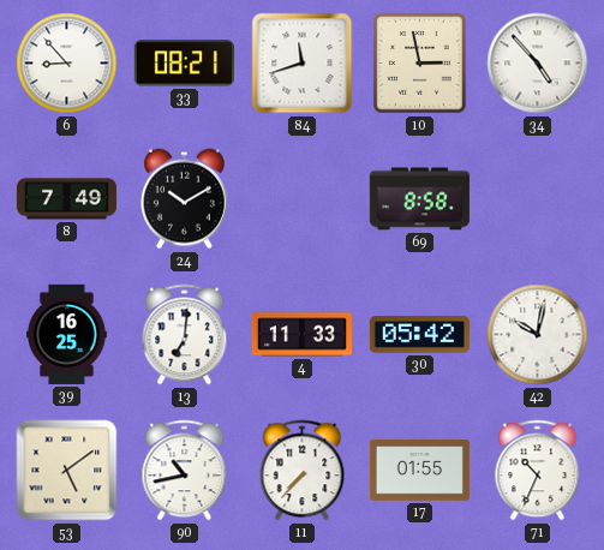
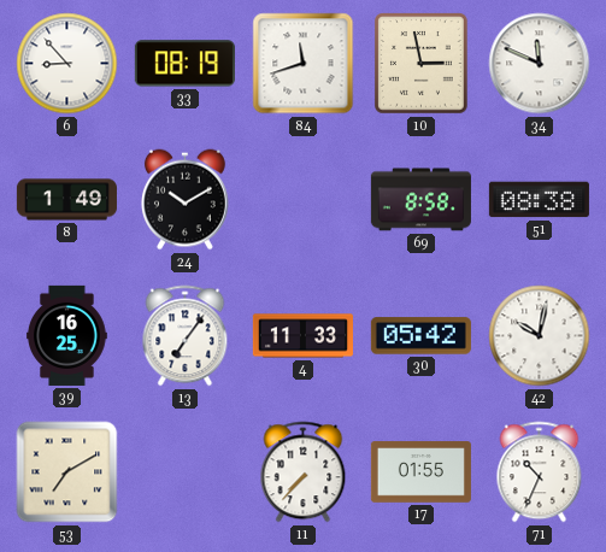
33: 08:21 -> 08:19 (184, 64)
34: 4:53 -> 11:49 (540, 64)
8: 7:49 -> 1:49 (66, 200)
51: none -> 08:38 (539, 200)
13: 7:01 -> 7:06 (186, 336)
53: 5:09 -> 7:10 (67, 472)
90: 10:43 -> none (185, 471)
